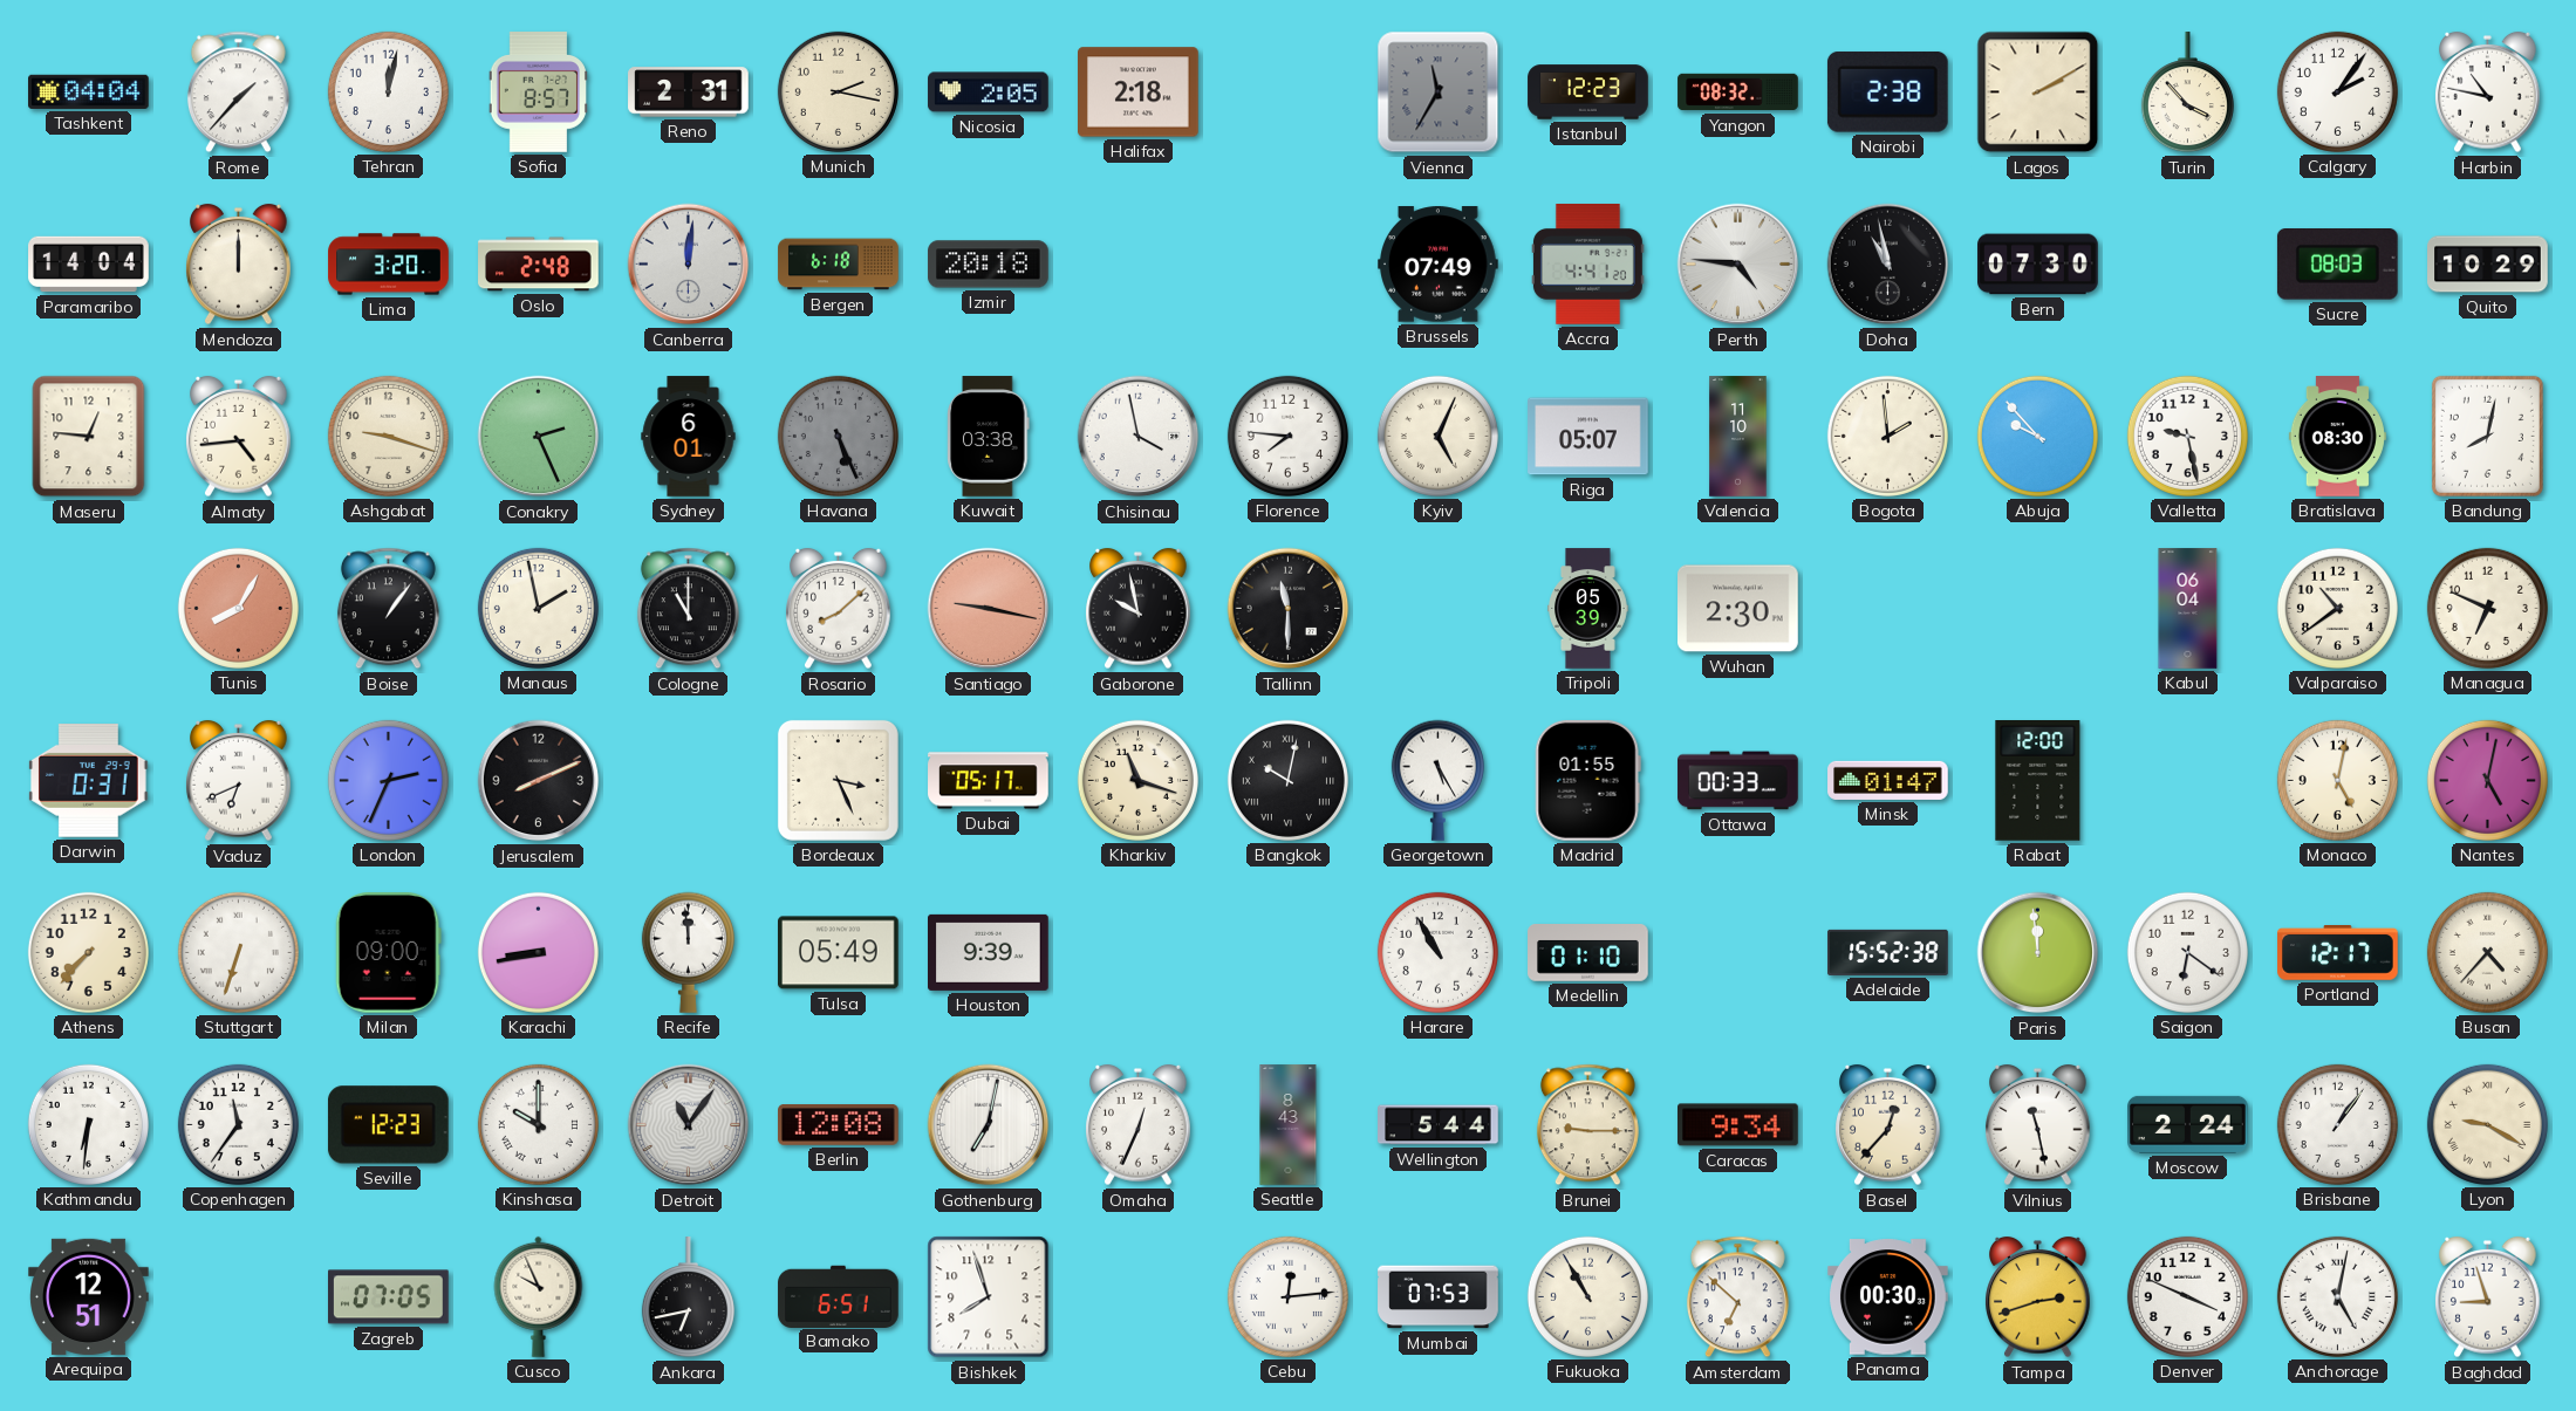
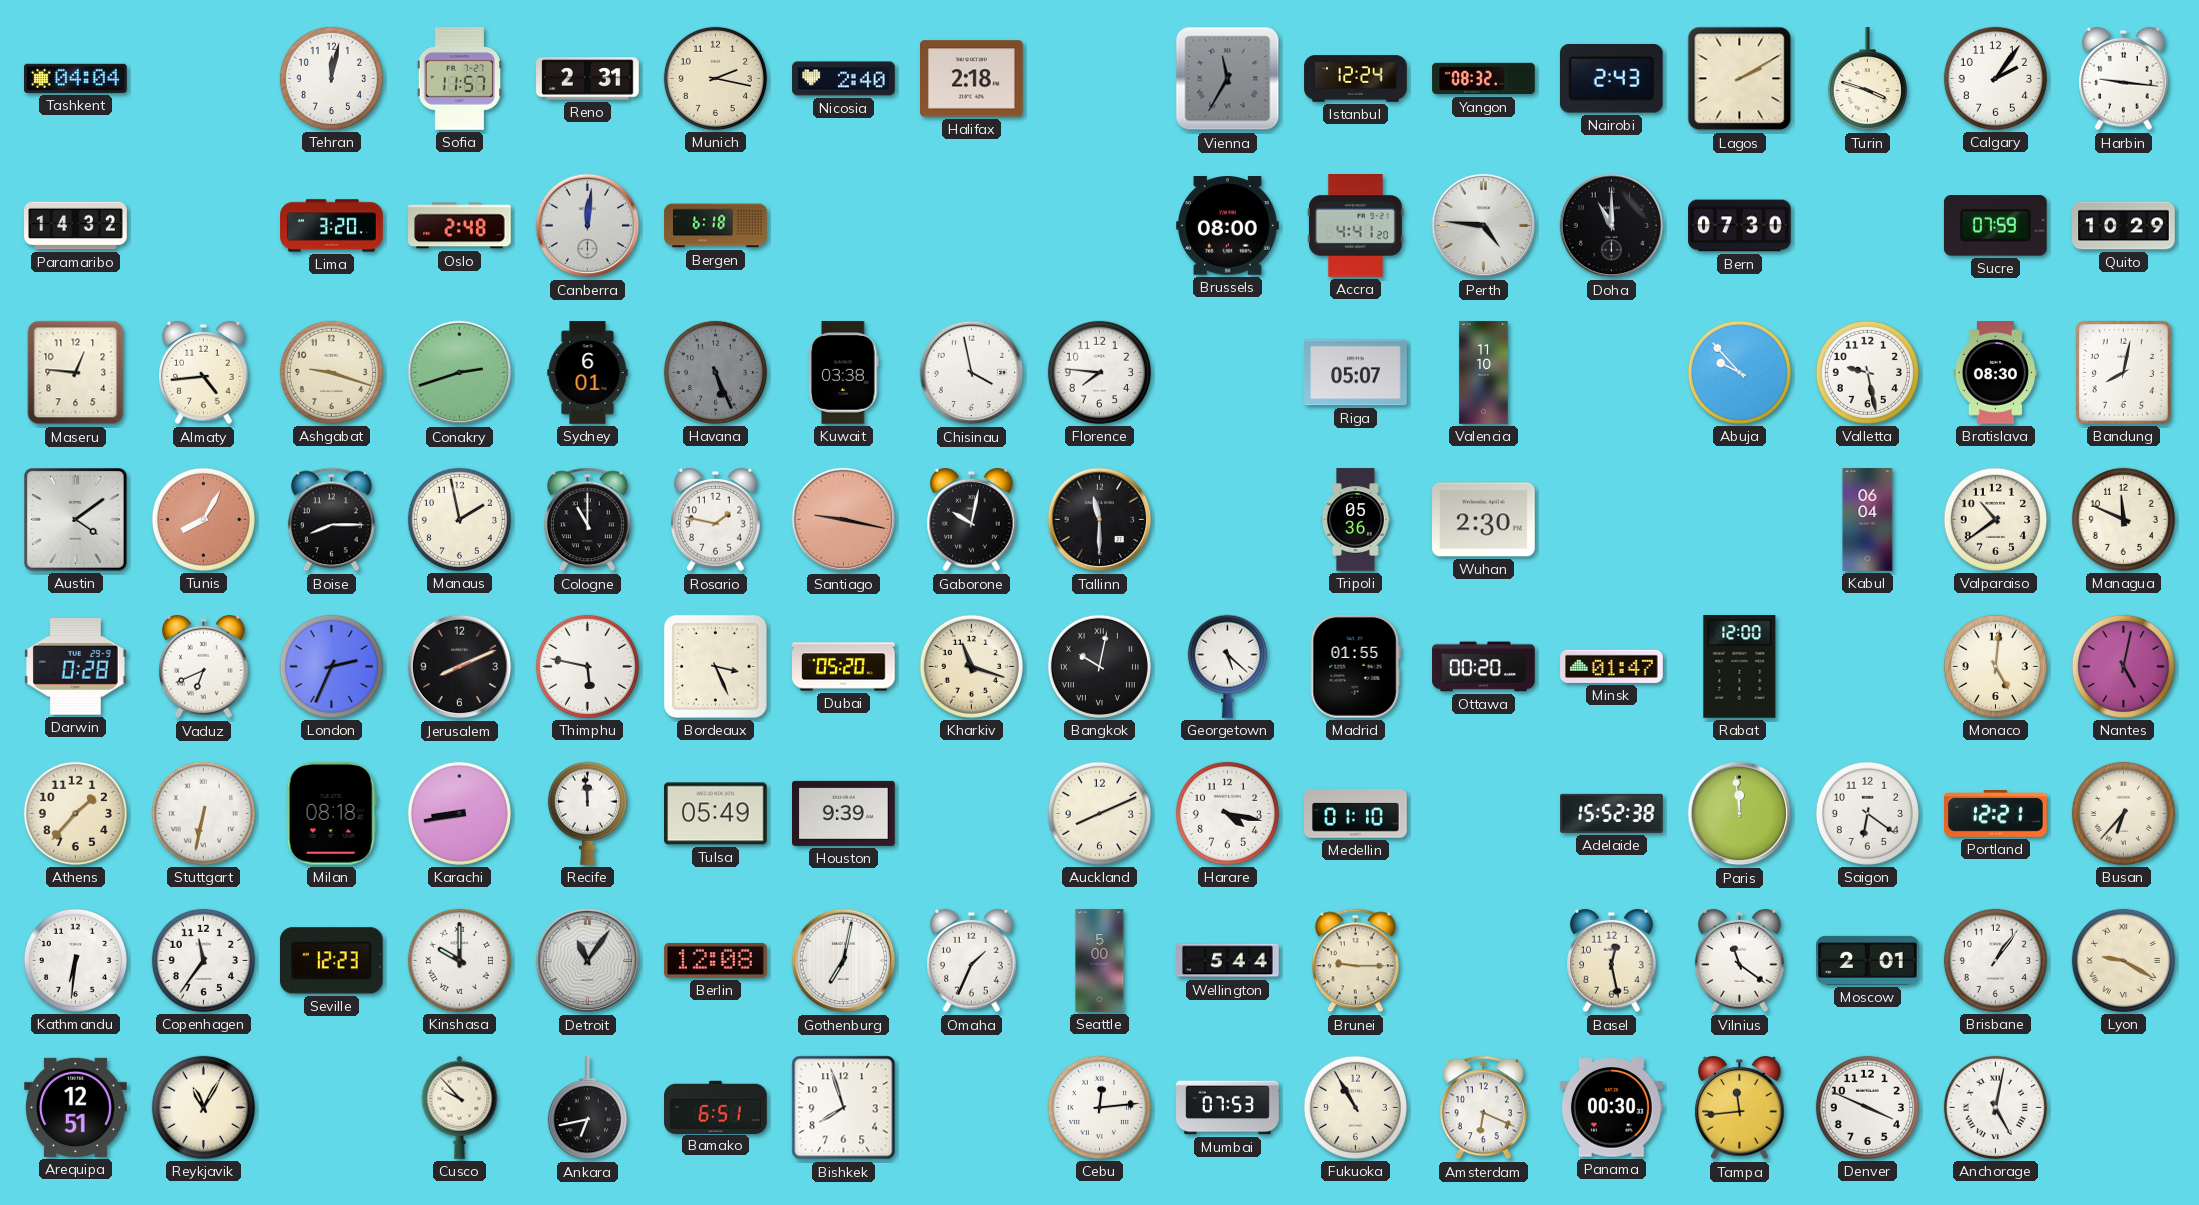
Rome: 1:37 -> none (238, 93)
Sofia: 8:57 -> 11:57 (459, 79)
Nicosia: 2:05 -> 2:40 (844, 79)
Istanbul: 12:23 -> 12:24 (1356, 79)
Nairobi: 2:38 -> 2:43 (1611, 79)
Turin: 3:53 -> 3:48 (1867, 79)
Harbin: 10:47 -> 9:16 (2124, 79)
Paramaribo: 14:04 -> 14:32 (76, 226)
Mendoza: 12:00 -> none (239, 265)
Izmir: 20:18 -> none (989, 265)
Brussels: 07:49 -> 08:00 (1228, 226)
Doha: 10:58 -> 11:00 (1612, 226)
Sucre: 08:03 -> 07:59 (1995, 226)
Conakry: 2:26 -> 2:42 (460, 373)
Kyiv: 5:04 -> none (1437, 436)
Bogota: 1:59 -> none (1887, 436)
Austin: none -> 4:09 (76, 520)
Boise: 1:06 -> 8:15 (331, 520)
Rosario: 8:08 -> 1:47 (716, 520)
Gaborone: 9:58 -> 10:02 (972, 520)
Tripoli: 05:39 -> 05:36 (1356, 520)
Managua: 6:49 -> 11:49 (2123, 519)
Darwin: 0:31 -> 0:28 (76, 667)
Thimphu: none -> 5:47 (587, 666)
Dubai: 05:17 -> 05:20 (844, 667)
Georgetown: 5:25 -> 5:22 (1227, 666)
Ottawa: 00:33 -> 00:20 (1484, 667)
Monaco: 5:02 -> 5:01 (1995, 666)
Athens: 7:37 -> 1:37 (75, 813)
Stuttgart: 6:33 -> 6:32 (203, 813)
Milan: 09:00 -> 08:18 (331, 814)
Auckland: none -> 8:11 (1099, 813)
Harare: 10:55 -> 4:17 (1227, 813)
Portland: 12:17 -> 12:21 (1996, 814)
Busan: 4:37 -> 6:37 (2123, 813)
Omaha: 12:34 -> 1:34 (972, 961)
Seattle: 8:43 -> 5:00 (1100, 961)
Caracas: 9:34 -> none (1738, 1125)
Basel: 12:37 -> 12:28 (1612, 961)
Vilnius: 11:28 -> 11:21 (1740, 961)
Moscow: 2:24 -> 2:01 (1868, 960)
Reykjavik: none -> 11:05 (203, 1107)
Zagreb: 07:05 -> none (389, 1297)
Cusco: 9:56 -> 9:53 (460, 1107)
Amsterdam: 6:52 -> 6:19 (1483, 1108)
Tampa: 2:42 -> 11:44 (1740, 1108)
Baghdad: 8:57 -> none (2488, 1297)
